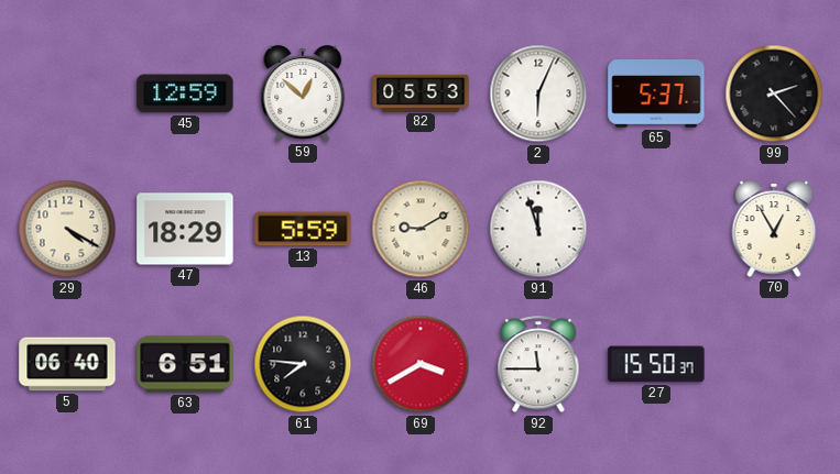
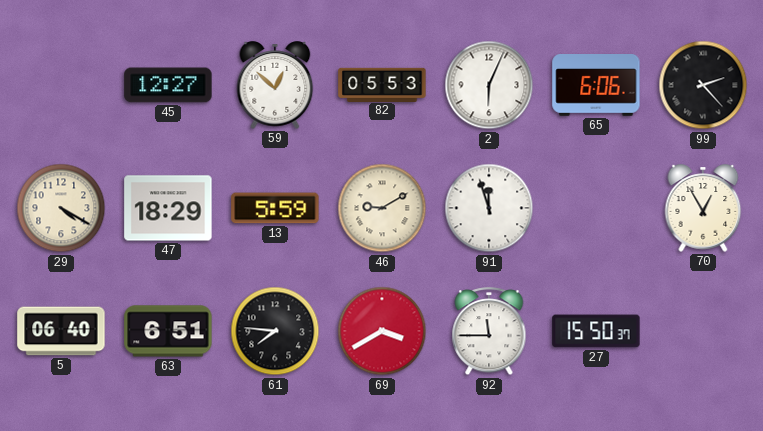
45: 12:59 -> 12:27 (168, 85)
65: 5:37 -> 6:06 (596, 85)
